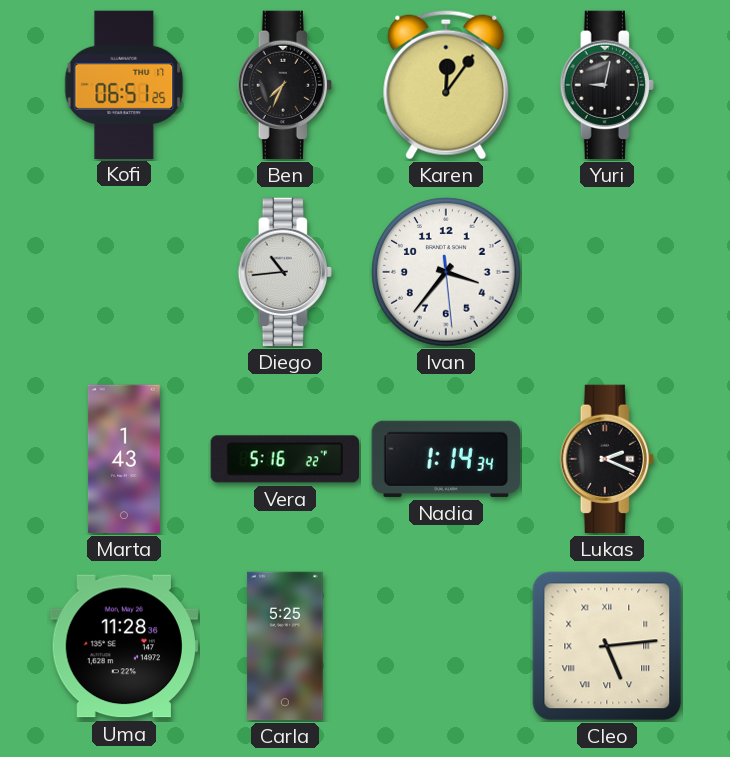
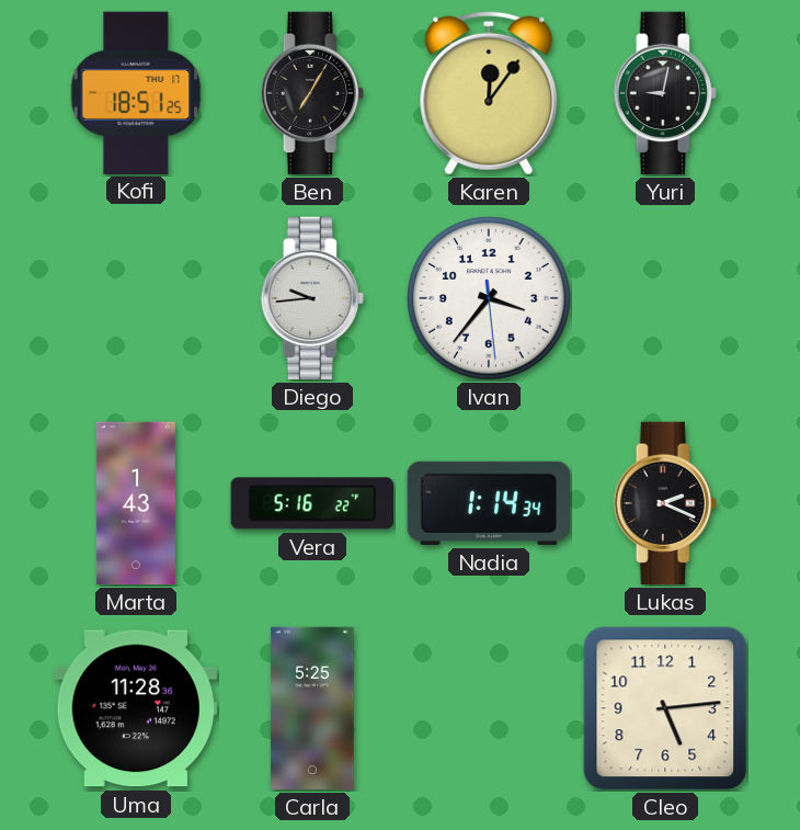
Kofi: 06:51 -> 18:51 (136, 92)
Ben: 7:34 -> 7:05 (312, 93)
Diego: 10:44 -> 9:44 (312, 298)
Cleo numerals: Roman -> Arabic (665, 708)
